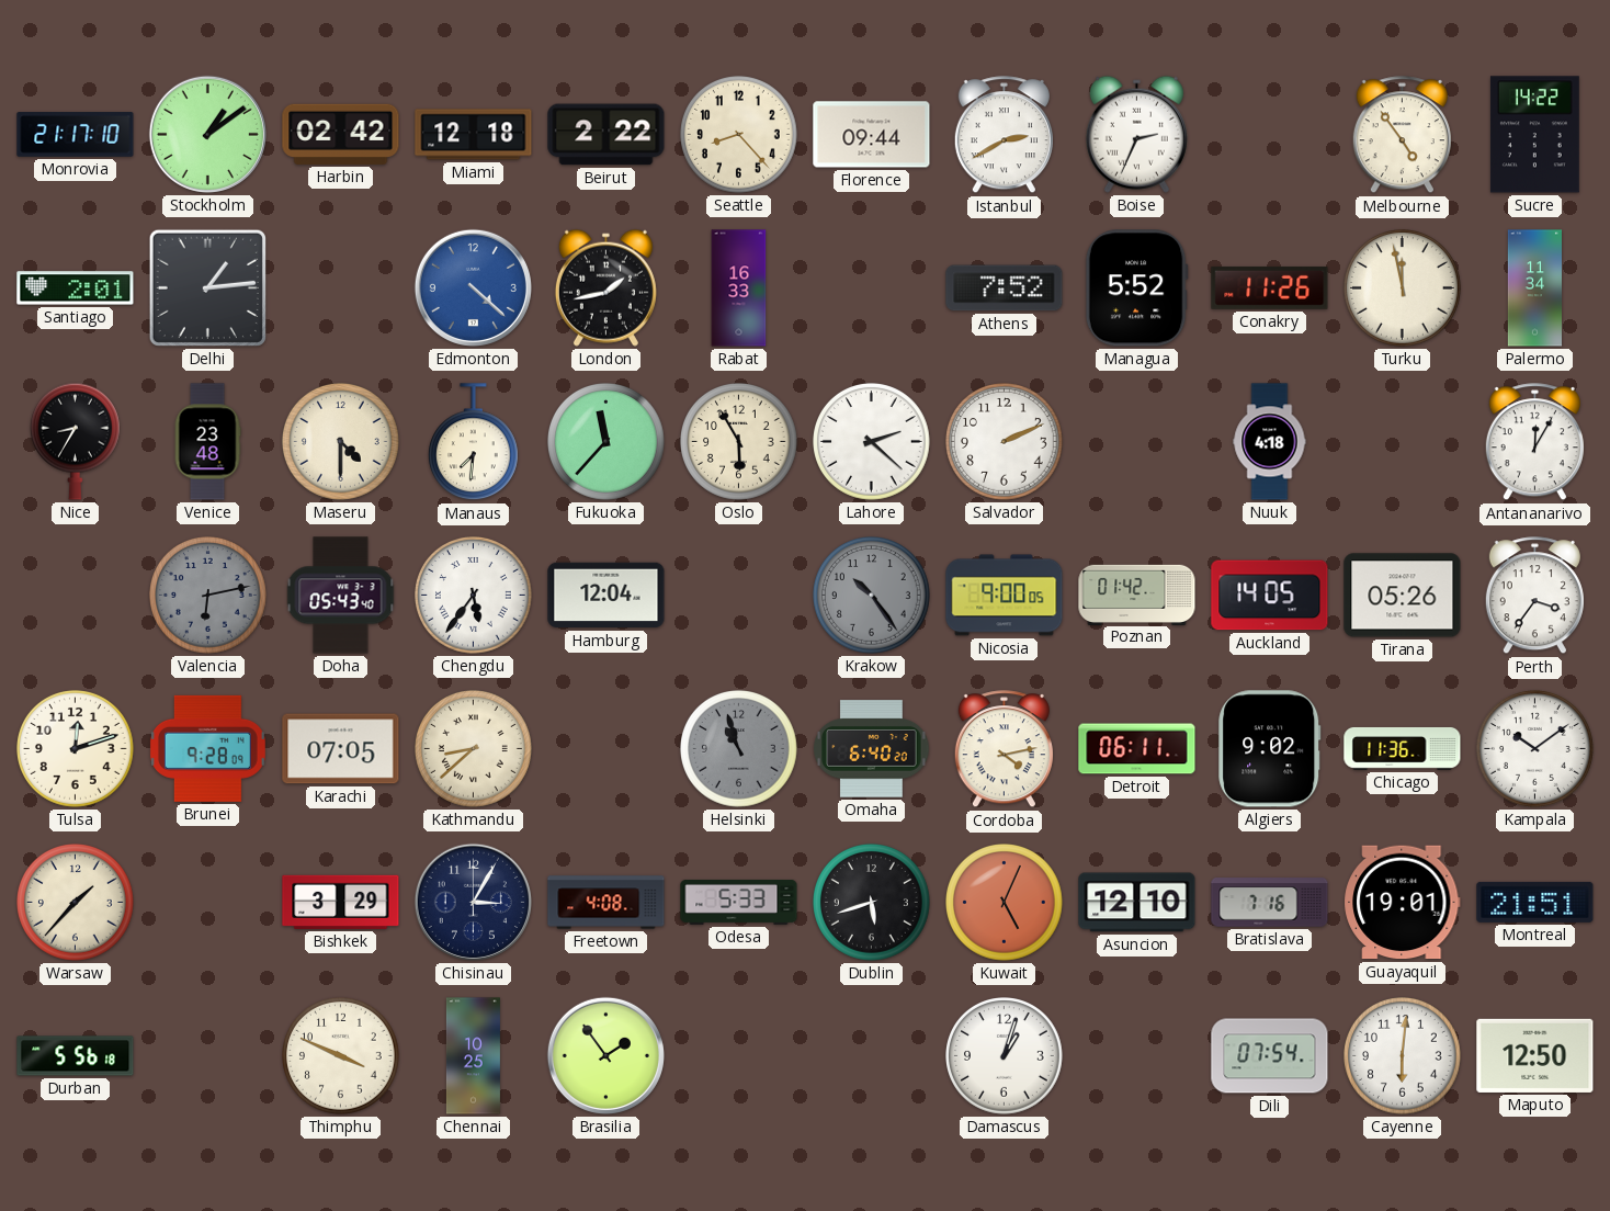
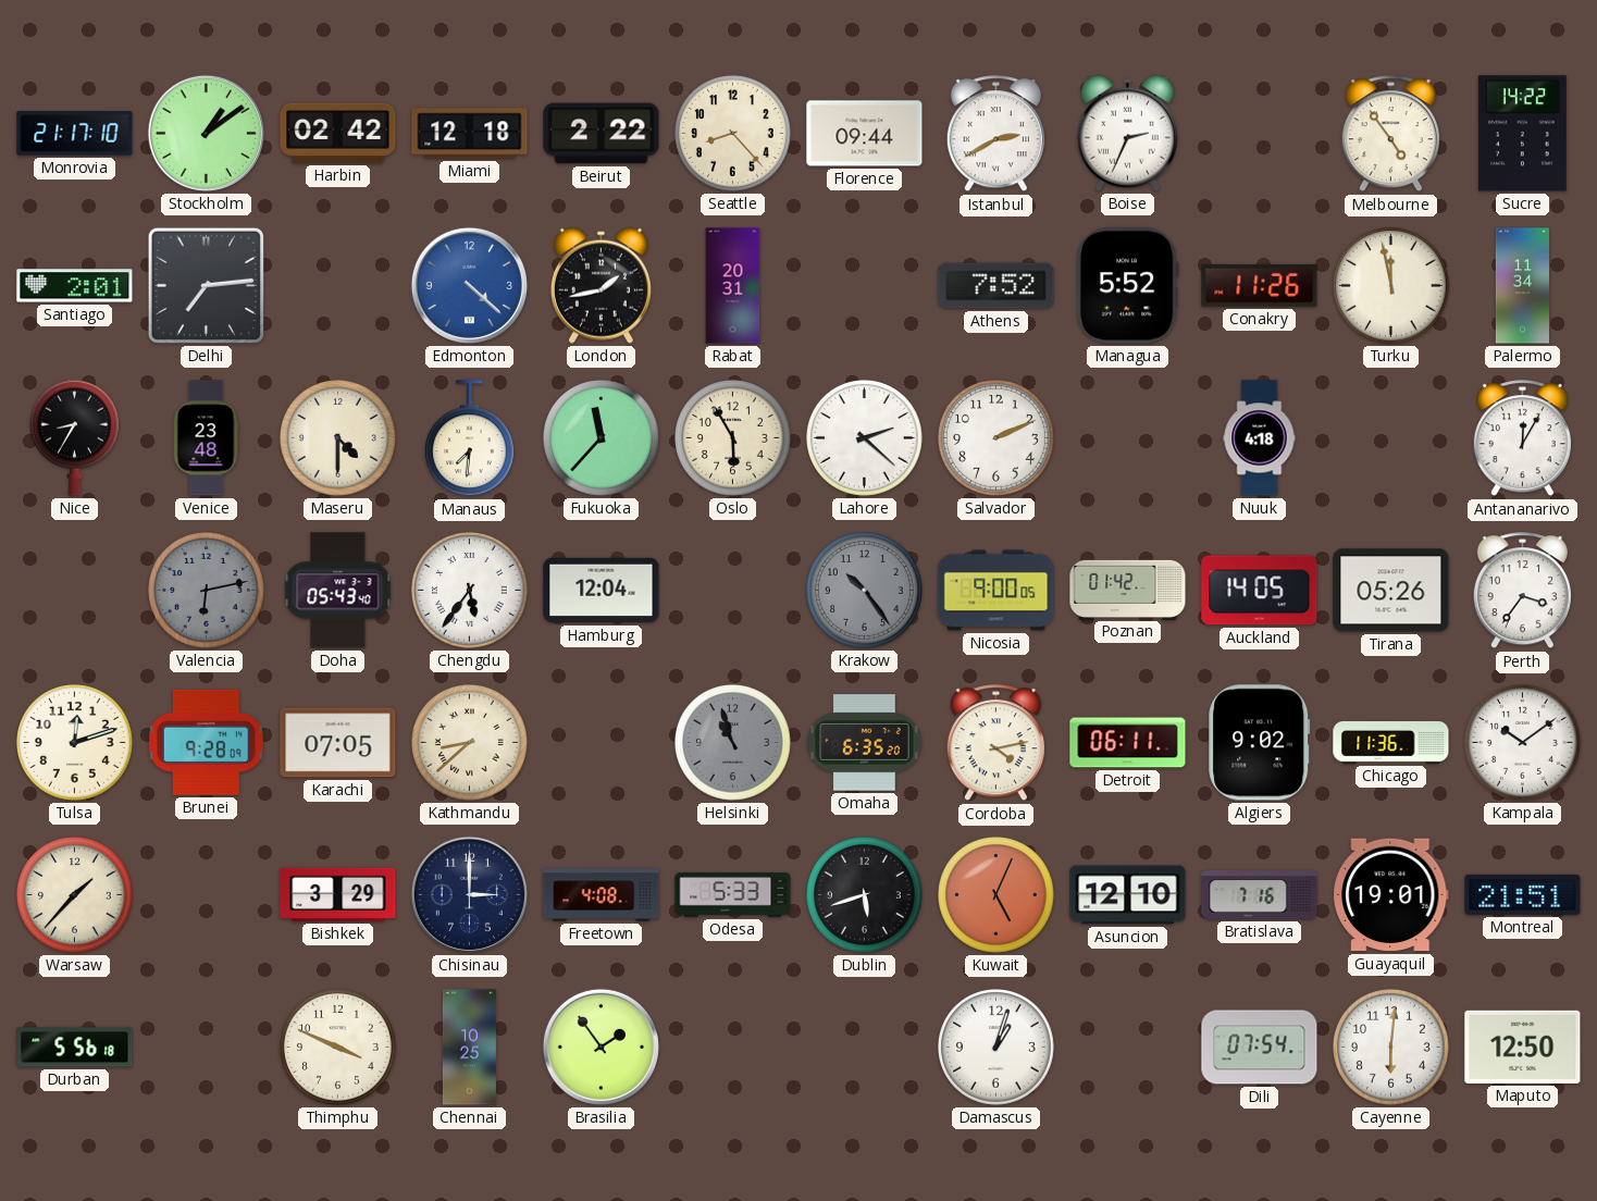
Delhi: 1:14 -> 7:14 (206, 285)
Rabat: 16:33 -> 20:31 (733, 286)
Omaha: 6:40 -> 6:35 (865, 743)
Chisinau: 3:05 -> 3:00 (469, 894)
